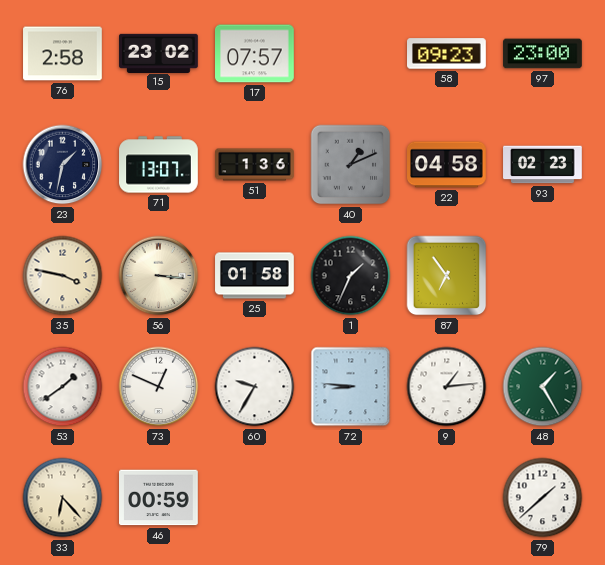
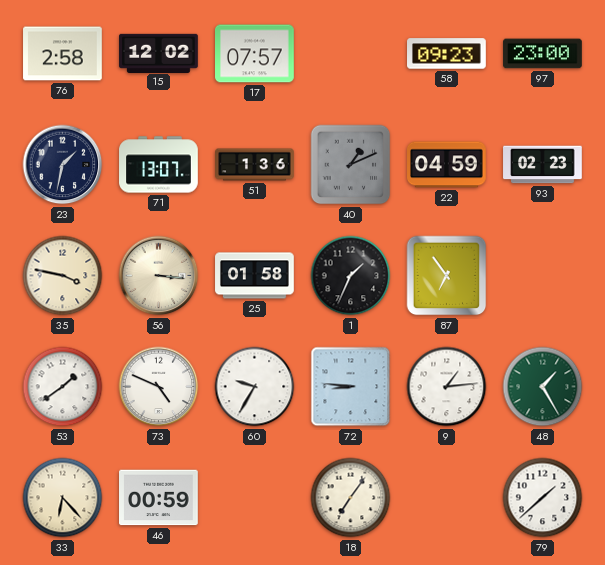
15: 23:02 -> 12:02 (159, 53)
22: 04:58 -> 04:59 (447, 165)
73: 12:49 -> 4:49 (159, 387)
18: none -> 7:06 (351, 498)
